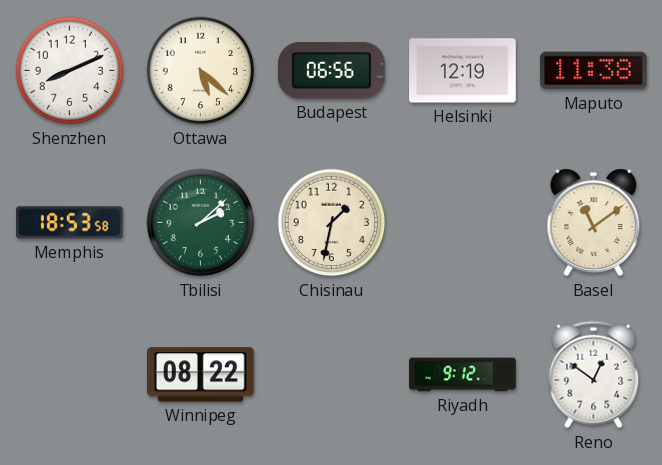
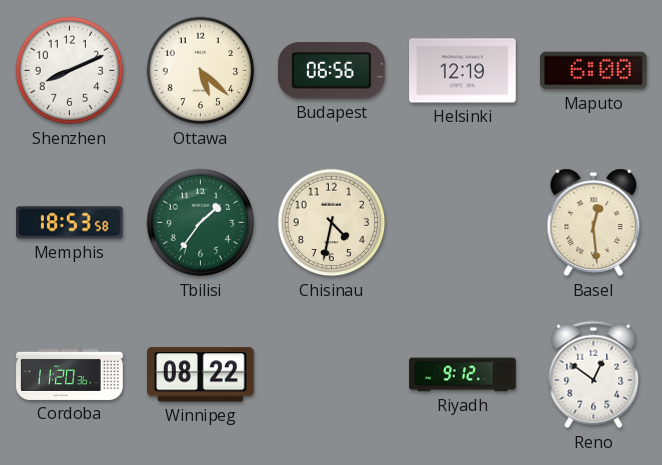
Maputo: 11:38 -> 6:00 (594, 71)
Tbilisi: 2:08 -> 1:36 (201, 223)
Chisinau: 1:32 -> 4:32 (332, 223)
Basel: 11:09 -> 12:29 (594, 223)
Cordoba: none -> 11:20 (70, 374)
